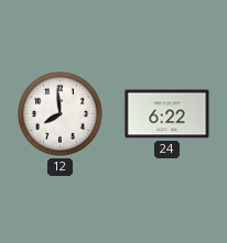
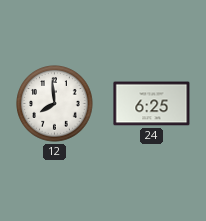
24: 6:22 -> 6:25 (152, 104)
